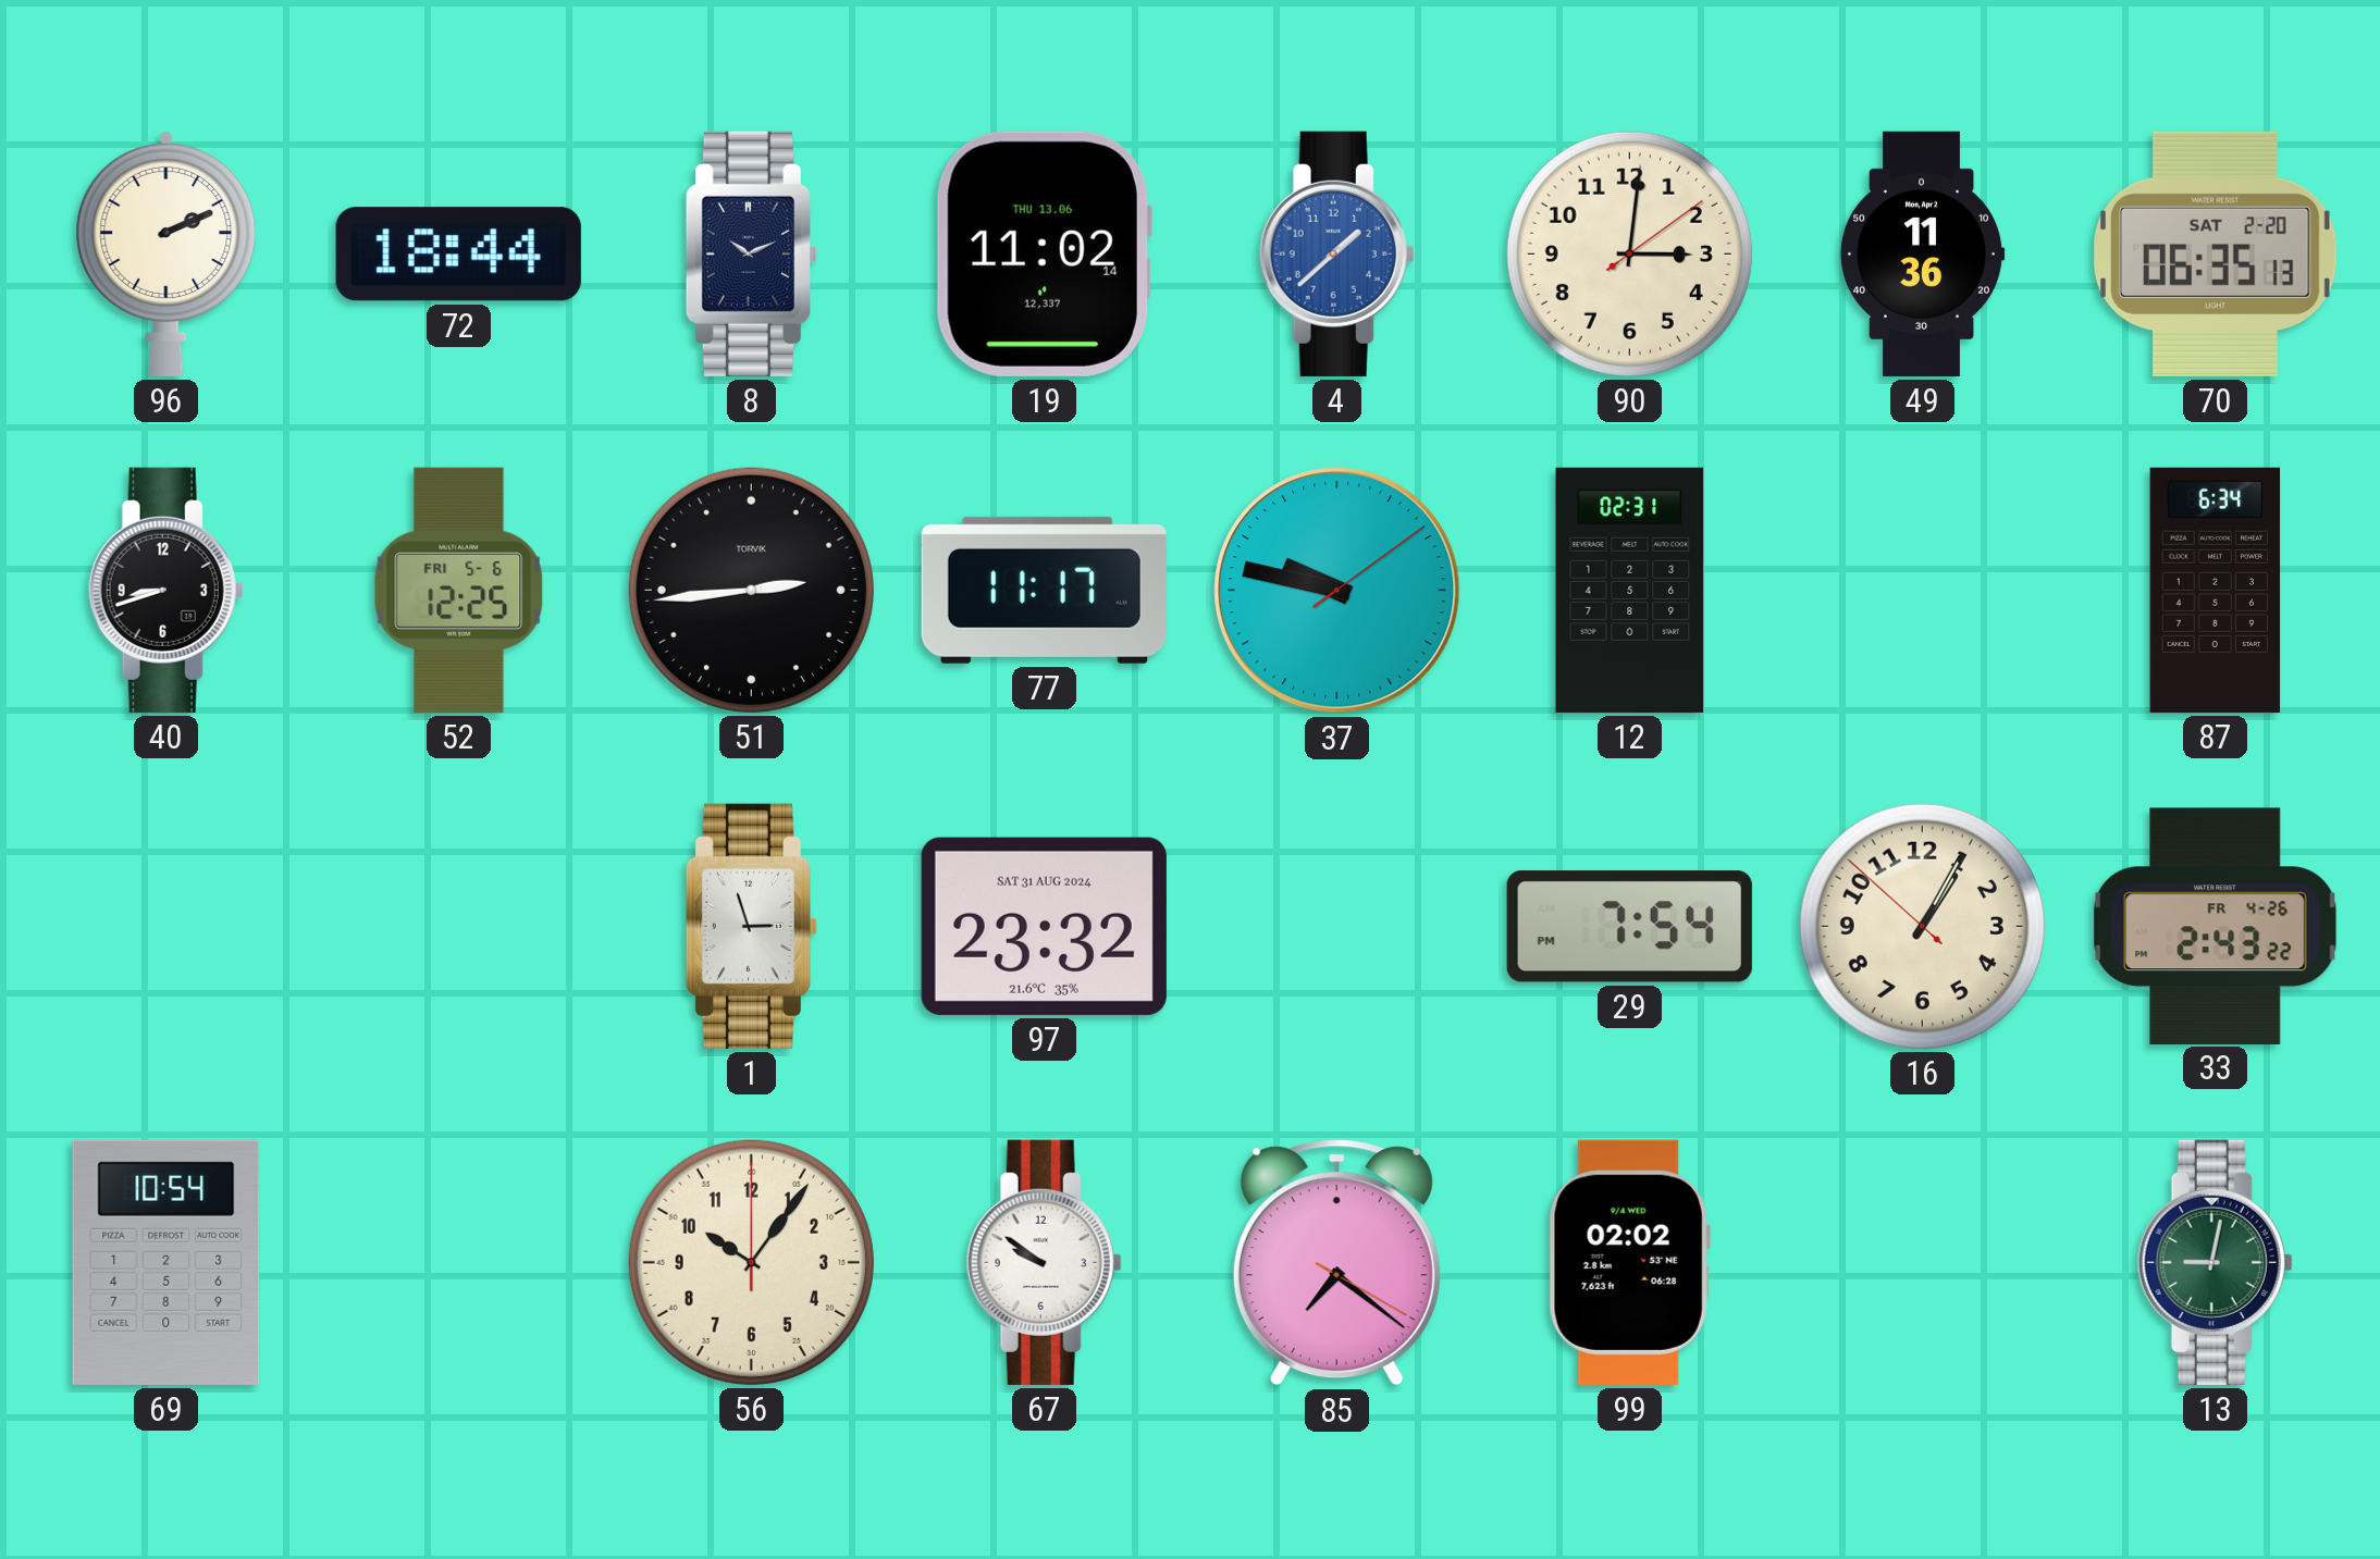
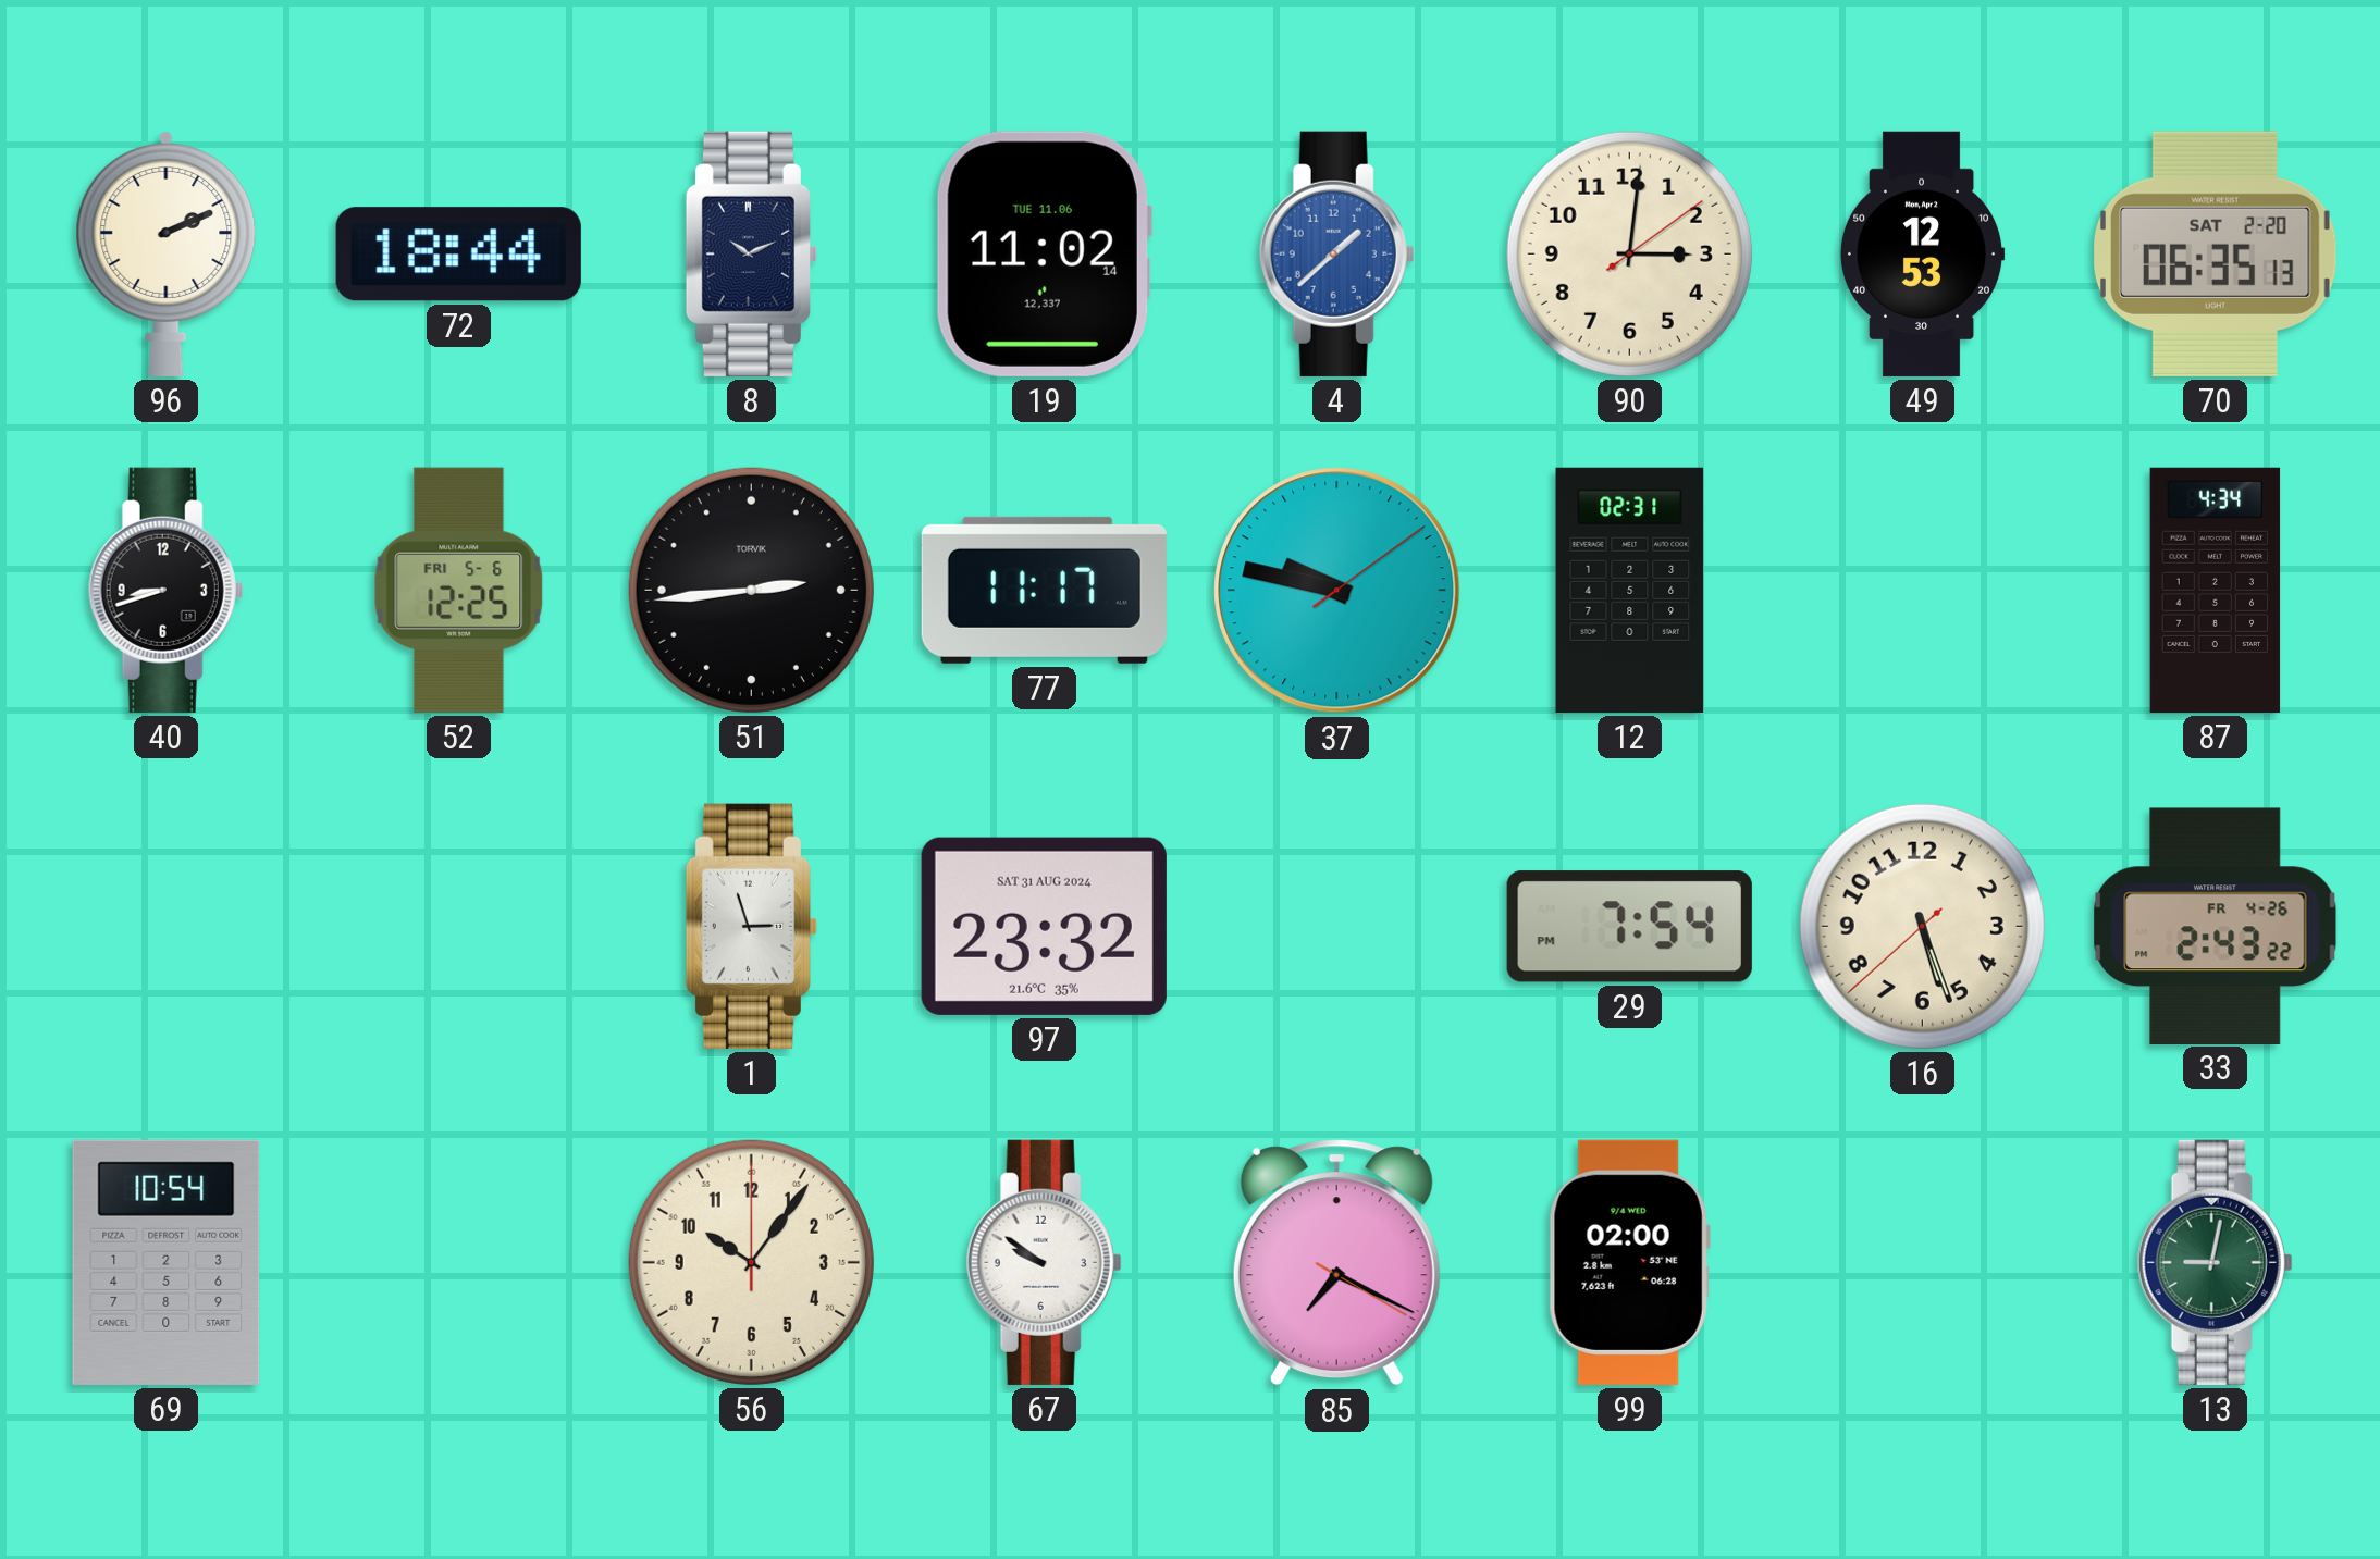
19 date: THU 13.06 -> TUE 11.06 (1044, 253)
49: 11:36 -> 12:53 (1922, 253)
87: 6:34 -> 4:34 (2216, 590)
16: 1:04 -> 5:26 (1922, 926)
85: 7:21 -> 7:19 (1336, 1263)
99: 02:02 -> 02:00 (1629, 1262)
